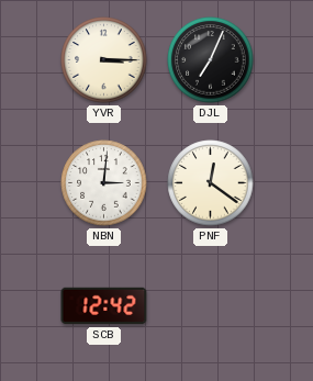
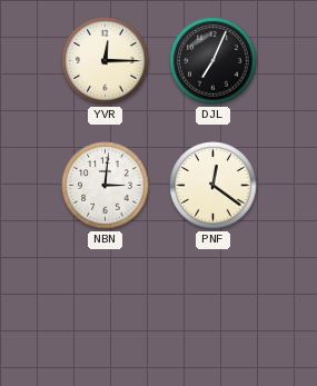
YVR: 3:15 -> 12:15 (106, 61)
SCB: 12:42 -> none (104, 306)
